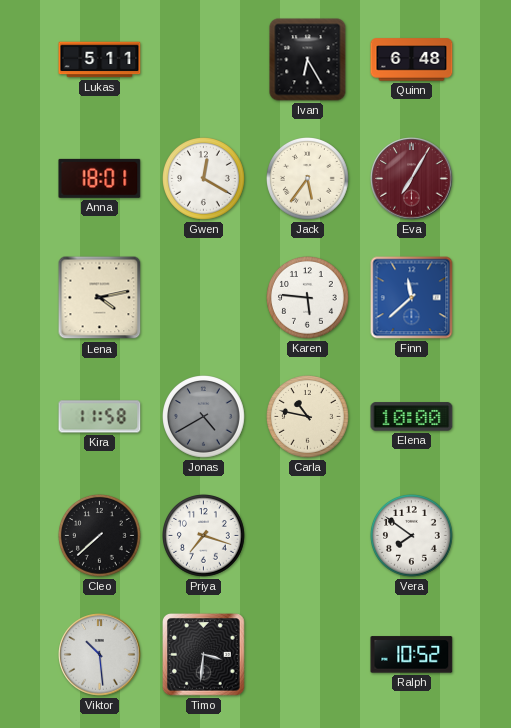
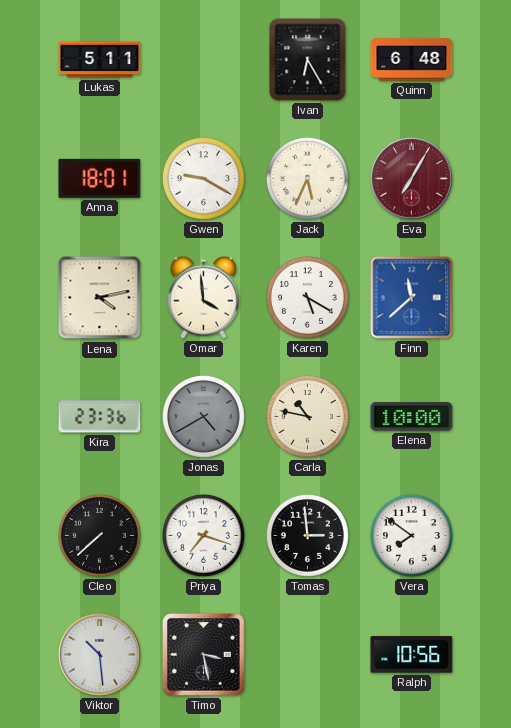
Gwen: 12:20 -> 9:20 (204, 179)
Jack: 5:36 -> 5:34 (308, 179)
Omar: none -> 3:59 (203, 297)
Karen: 5:46 -> 5:20 (308, 298)
Kira: 11:58 -> 23:36 (100, 417)
Tomas: none -> 2:59 (308, 536)
Timo: 3:31 -> 3:28 (204, 655)
Ralph: 10:52 -> 10:56 (412, 655)
